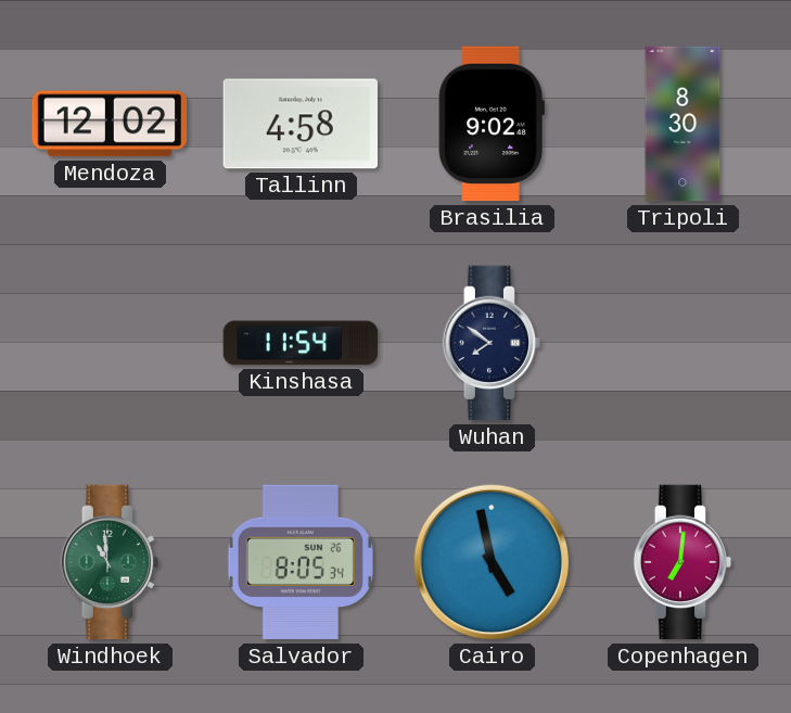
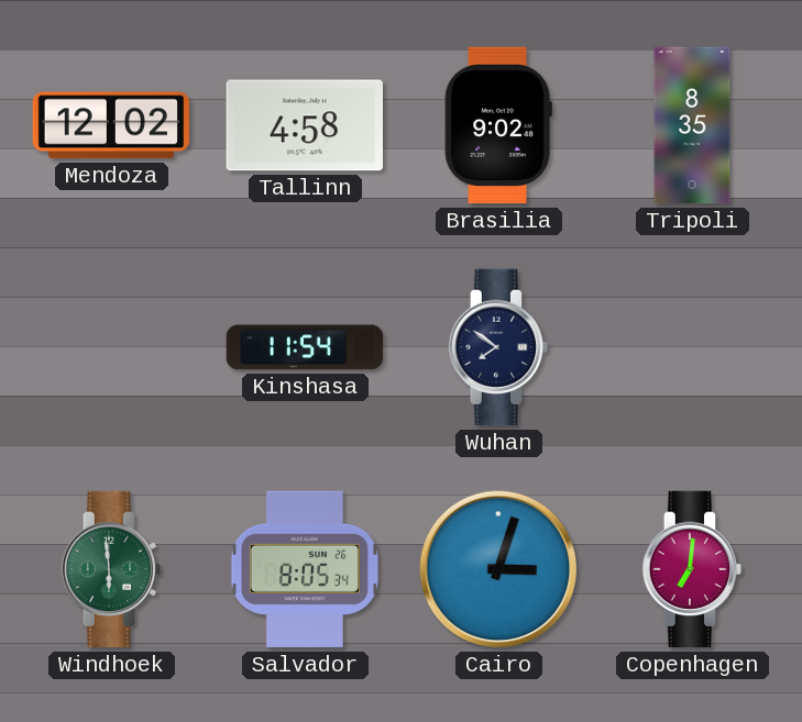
Tripoli: 8:30 -> 8:35 (692, 125)
Windhoek: 10:59 -> 5:59 (111, 569)
Cairo: 4:58 -> 3:03 (498, 569)
